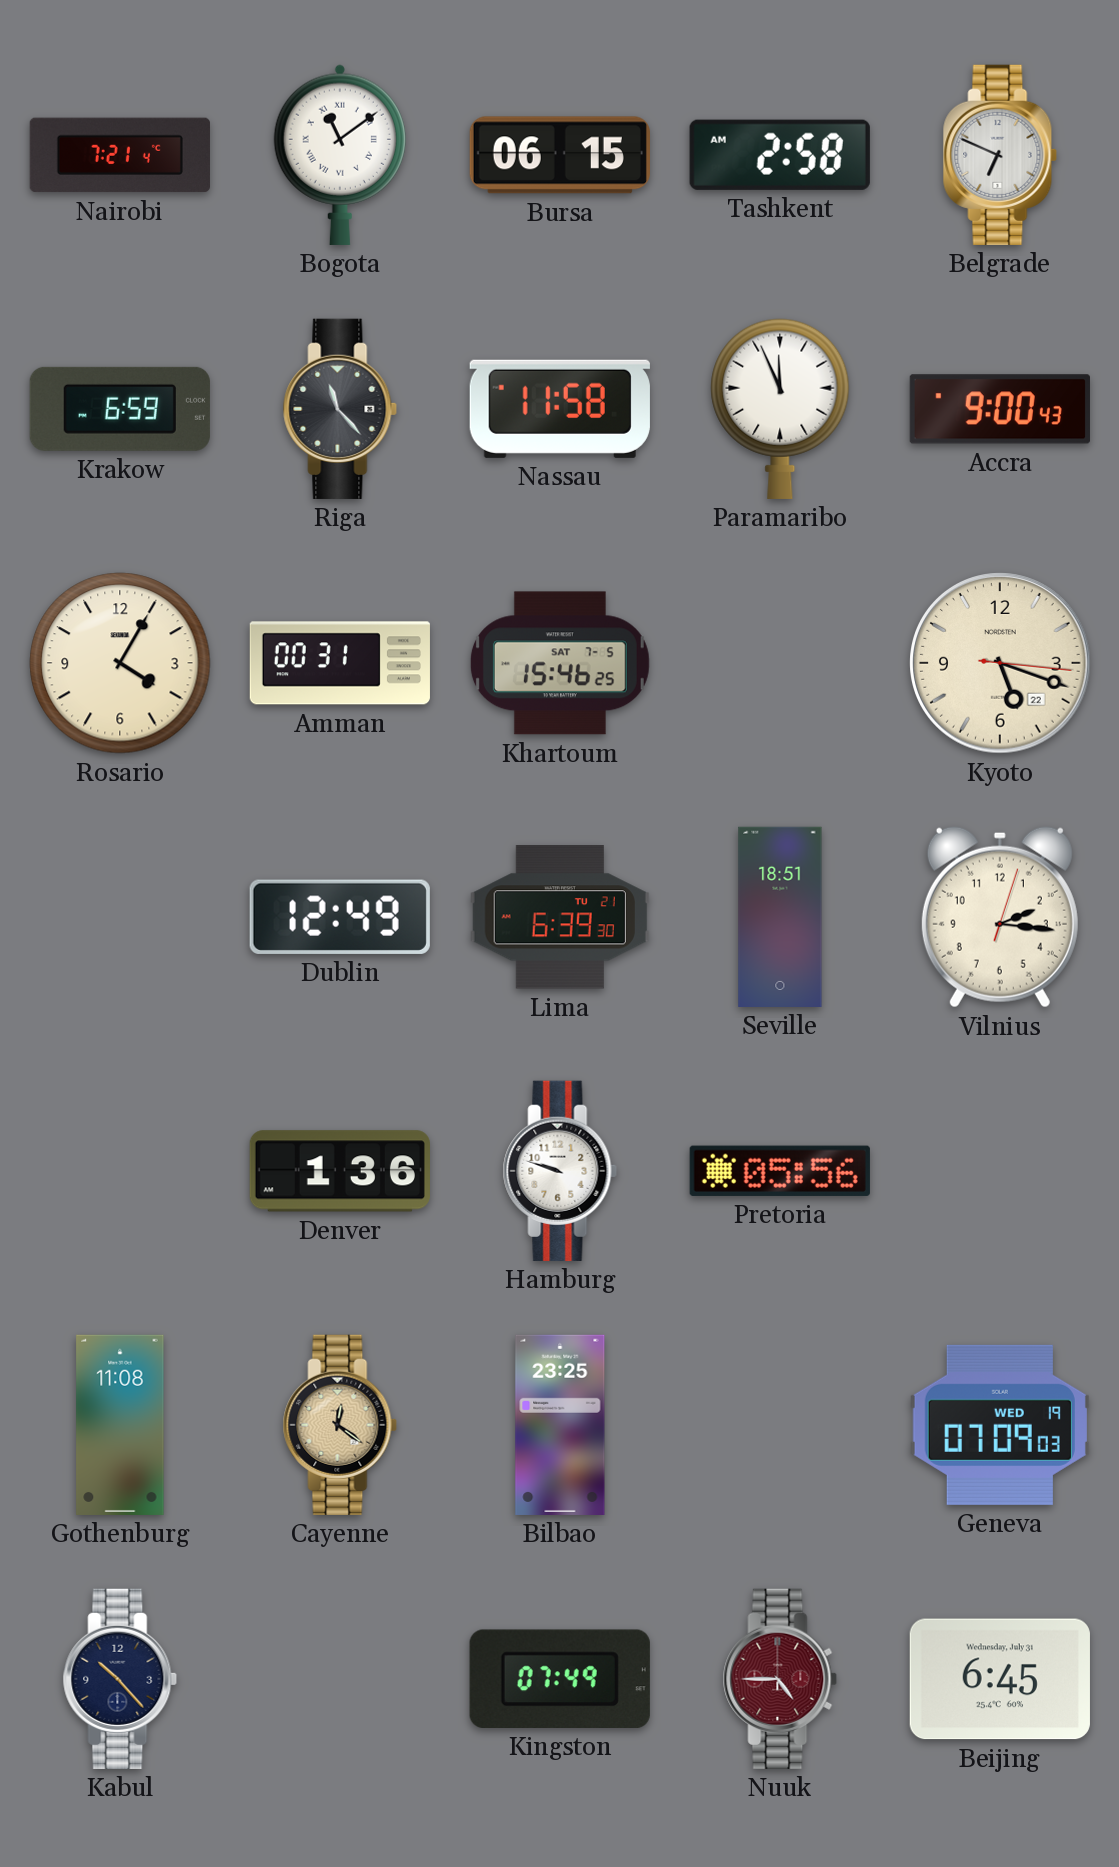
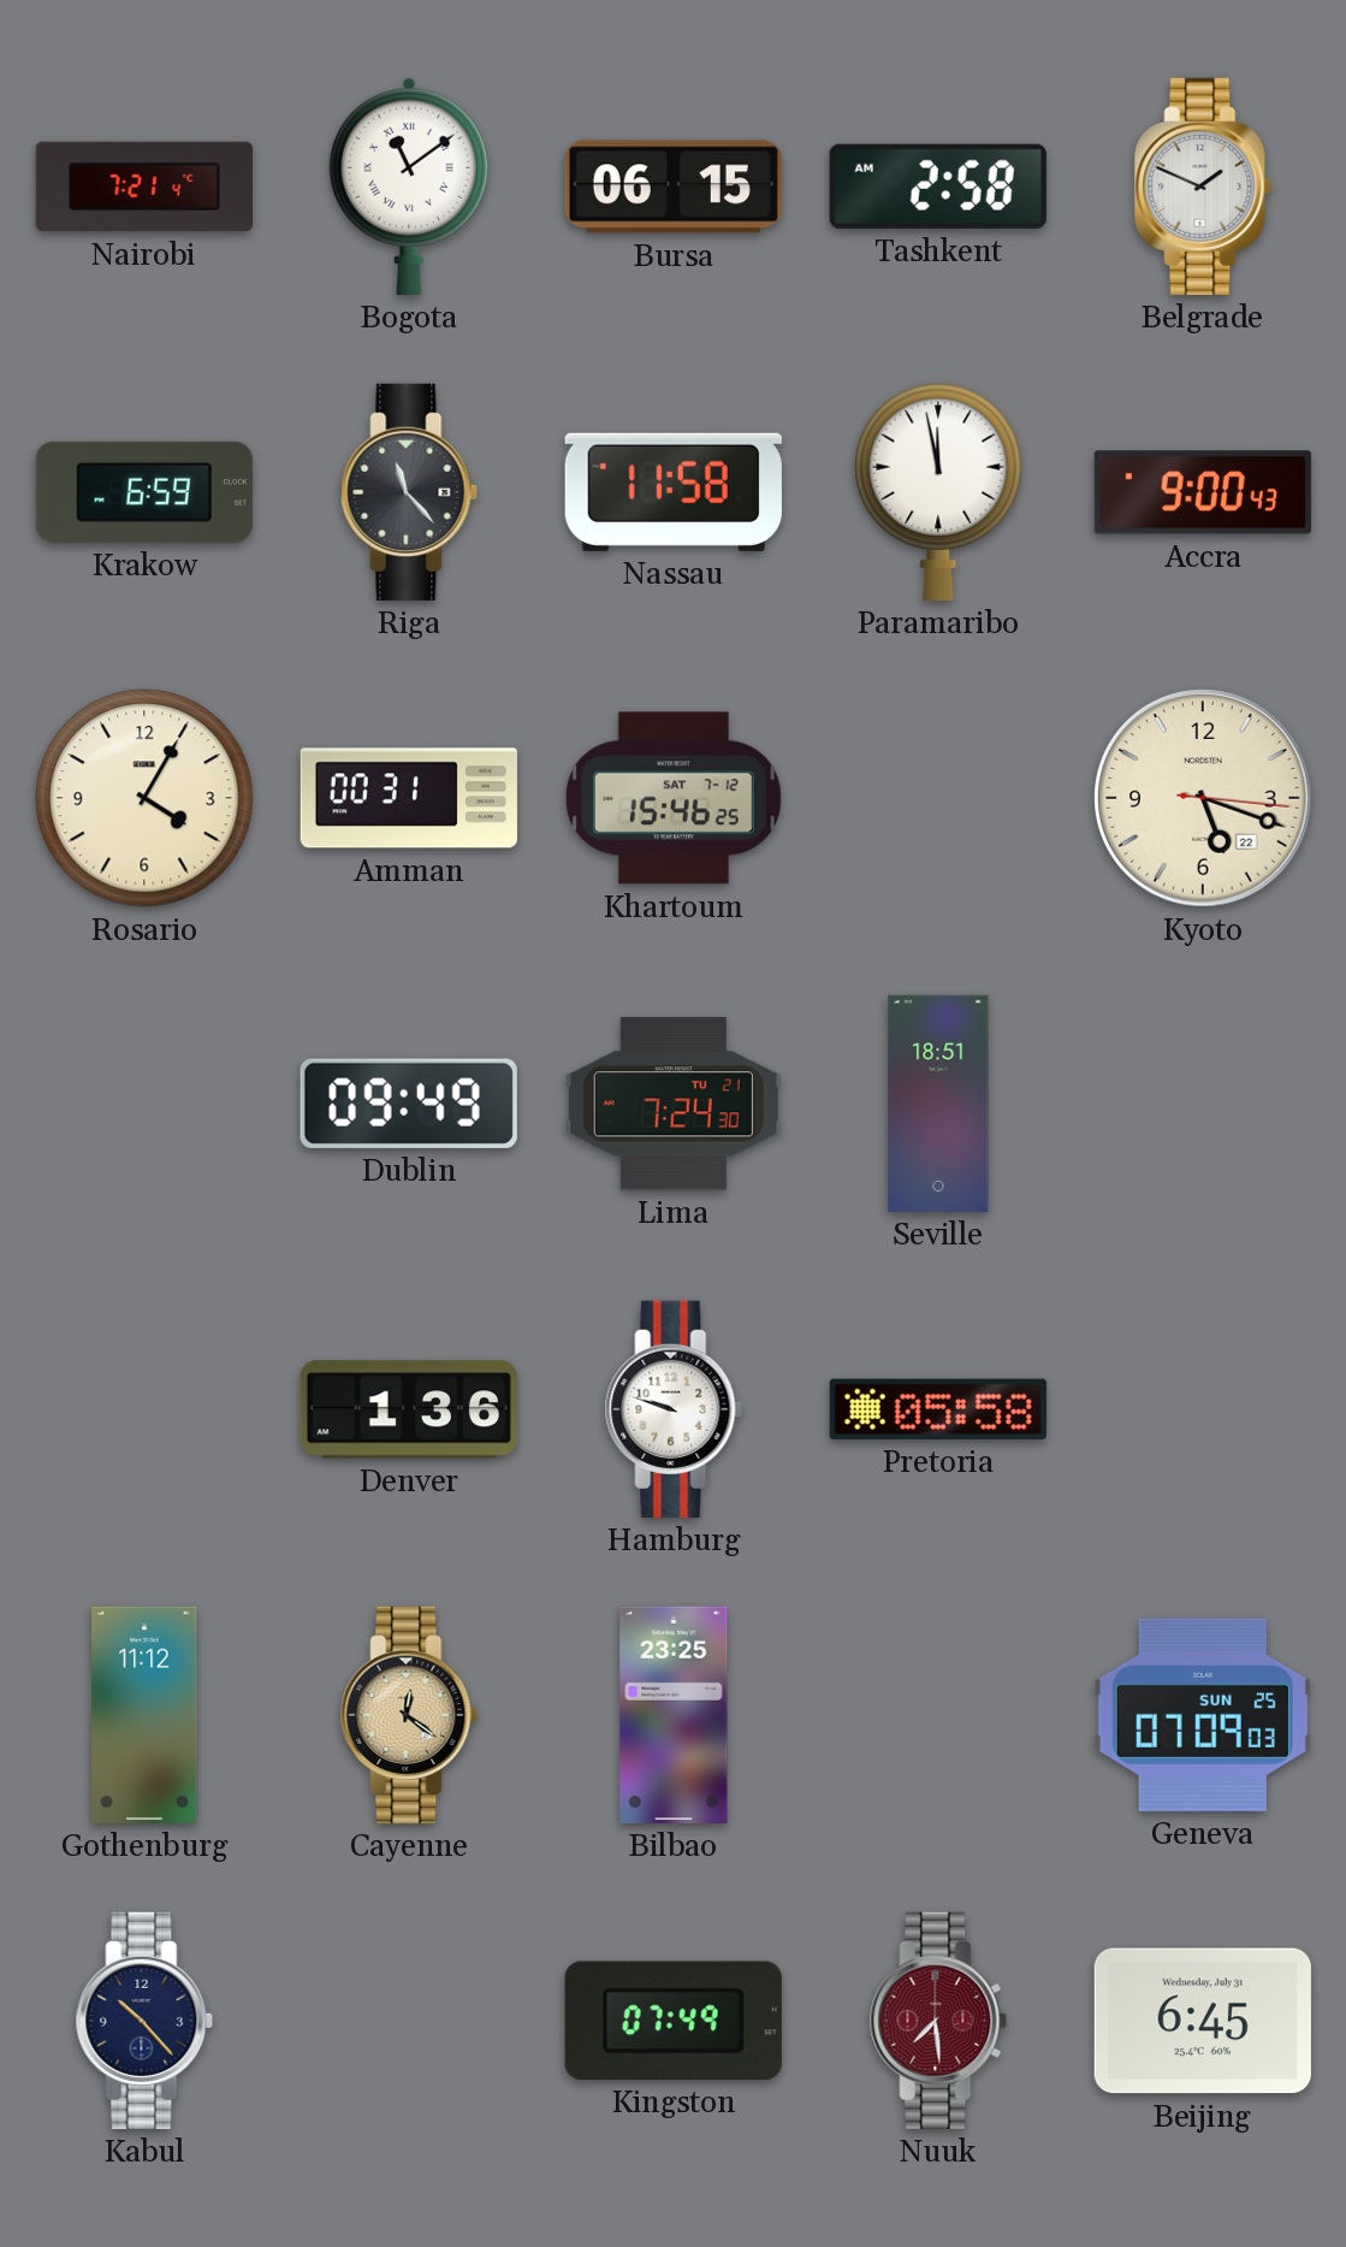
Belgrade: 6:49 -> 1:49 (1203, 187)
Paramaribo: 11:56 -> 11:58 (938, 492)
Khartoum date: SAT 7-5 -> SAT 7-12 (674, 798)
Dublin: 12:49 -> 09:49 (409, 1104)
Lima: 6:39 -> 7:24 (674, 1104)
Vilnius: 2:16 -> none (1000, 917)
Pretoria: 05:56 -> 05:58 (938, 1409)
Gothenburg: 11:08 -> 11:12 (144, 1715)
Geneva date: WED 19 -> SUN 25 (1203, 1715)
Nuuk: 4:45 -> 7:29 (938, 2021)
